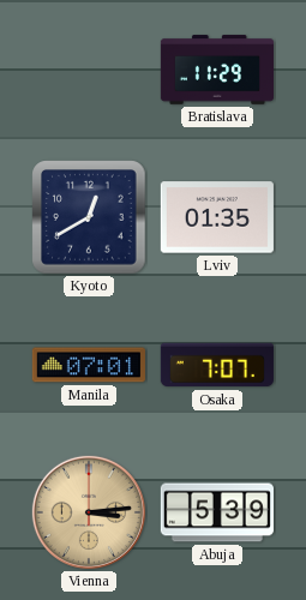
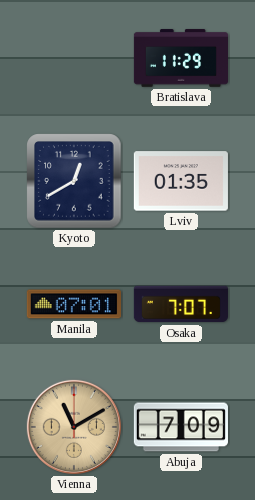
Vienna: 3:14 -> 11:10 (74, 427)
Abuja: 5:39 -> 7:09 (181, 427)
